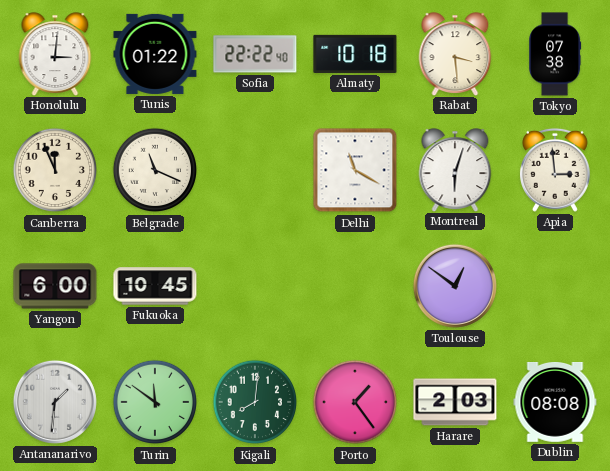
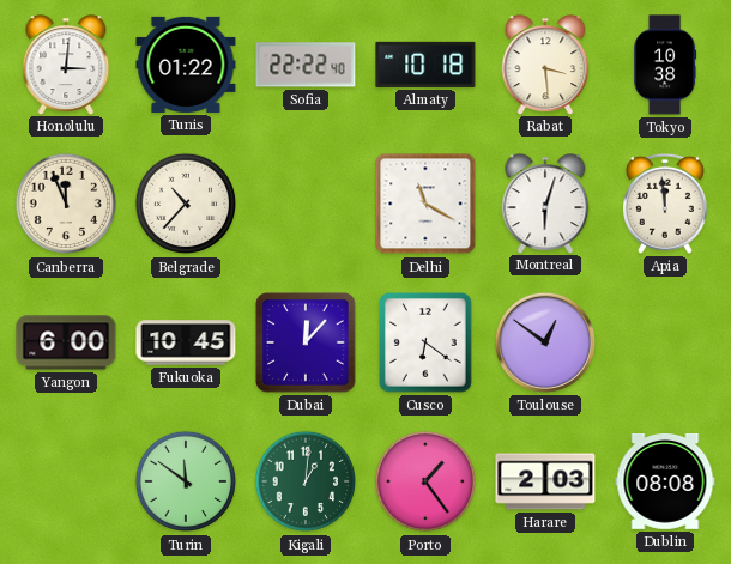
Tokyo: 07:38 -> 10:38 (665, 65)
Belgrade: 11:19 -> 10:37 (186, 204)
Apia: 2:59 -> 11:59 (665, 204)
Dubai: none -> 12:07 (306, 342)
Cusco: none -> 6:21 (427, 344)
Antananarivo: 1:31 -> none (55, 402)
Kigali: 8:01 -> 1:01 (306, 481)
